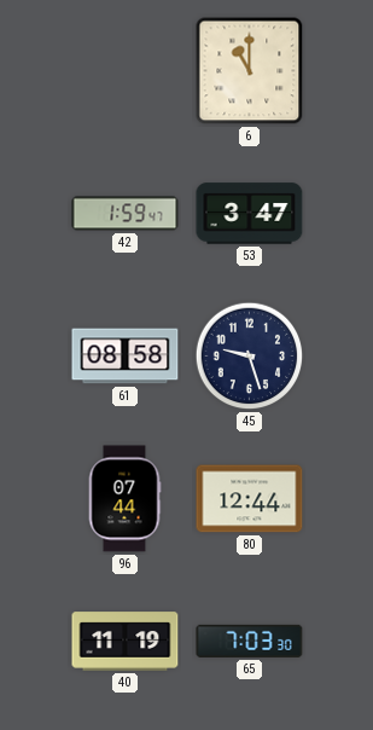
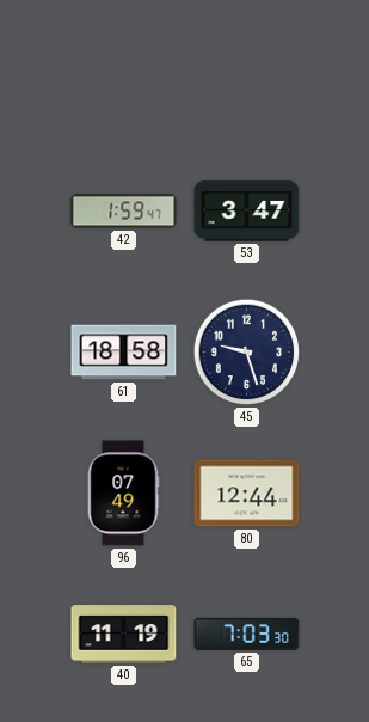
6: 11:00 -> none (250, 71)
61: 08:58 -> 18:58 (124, 353)
96: 07:44 -> 07:49 (123, 494)
